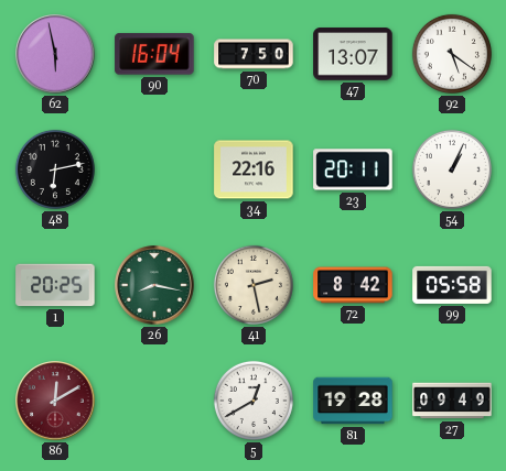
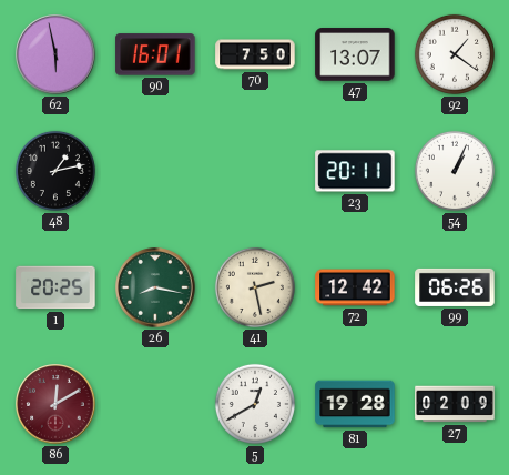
90: 16:04 -> 16:01 (155, 54)
92: 5:21 -> 1:21 (455, 54)
48: 6:13 -> 1:13 (55, 171)
34: 22:16 -> none (254, 169)
72: 8:42 -> 12:42 (355, 287)
99: 05:58 -> 06:26 (455, 287)
27: 09:49 -> 02:09 (455, 404)
